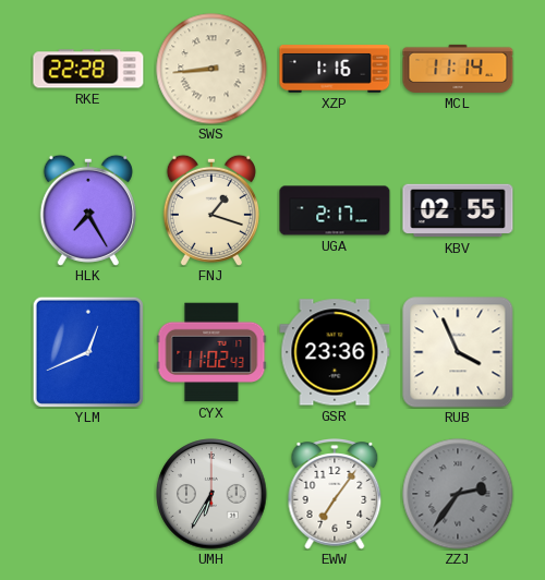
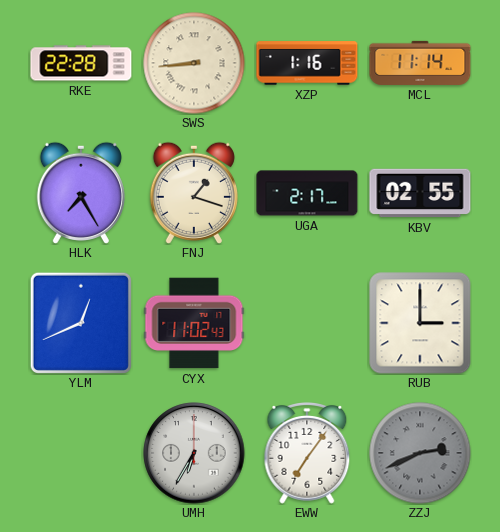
GSR: 23:36 -> none (335, 352)
RUB: 3:56 -> 3:00 (420, 323)
ZZJ: 2:36 -> 2:41 (420, 453)
